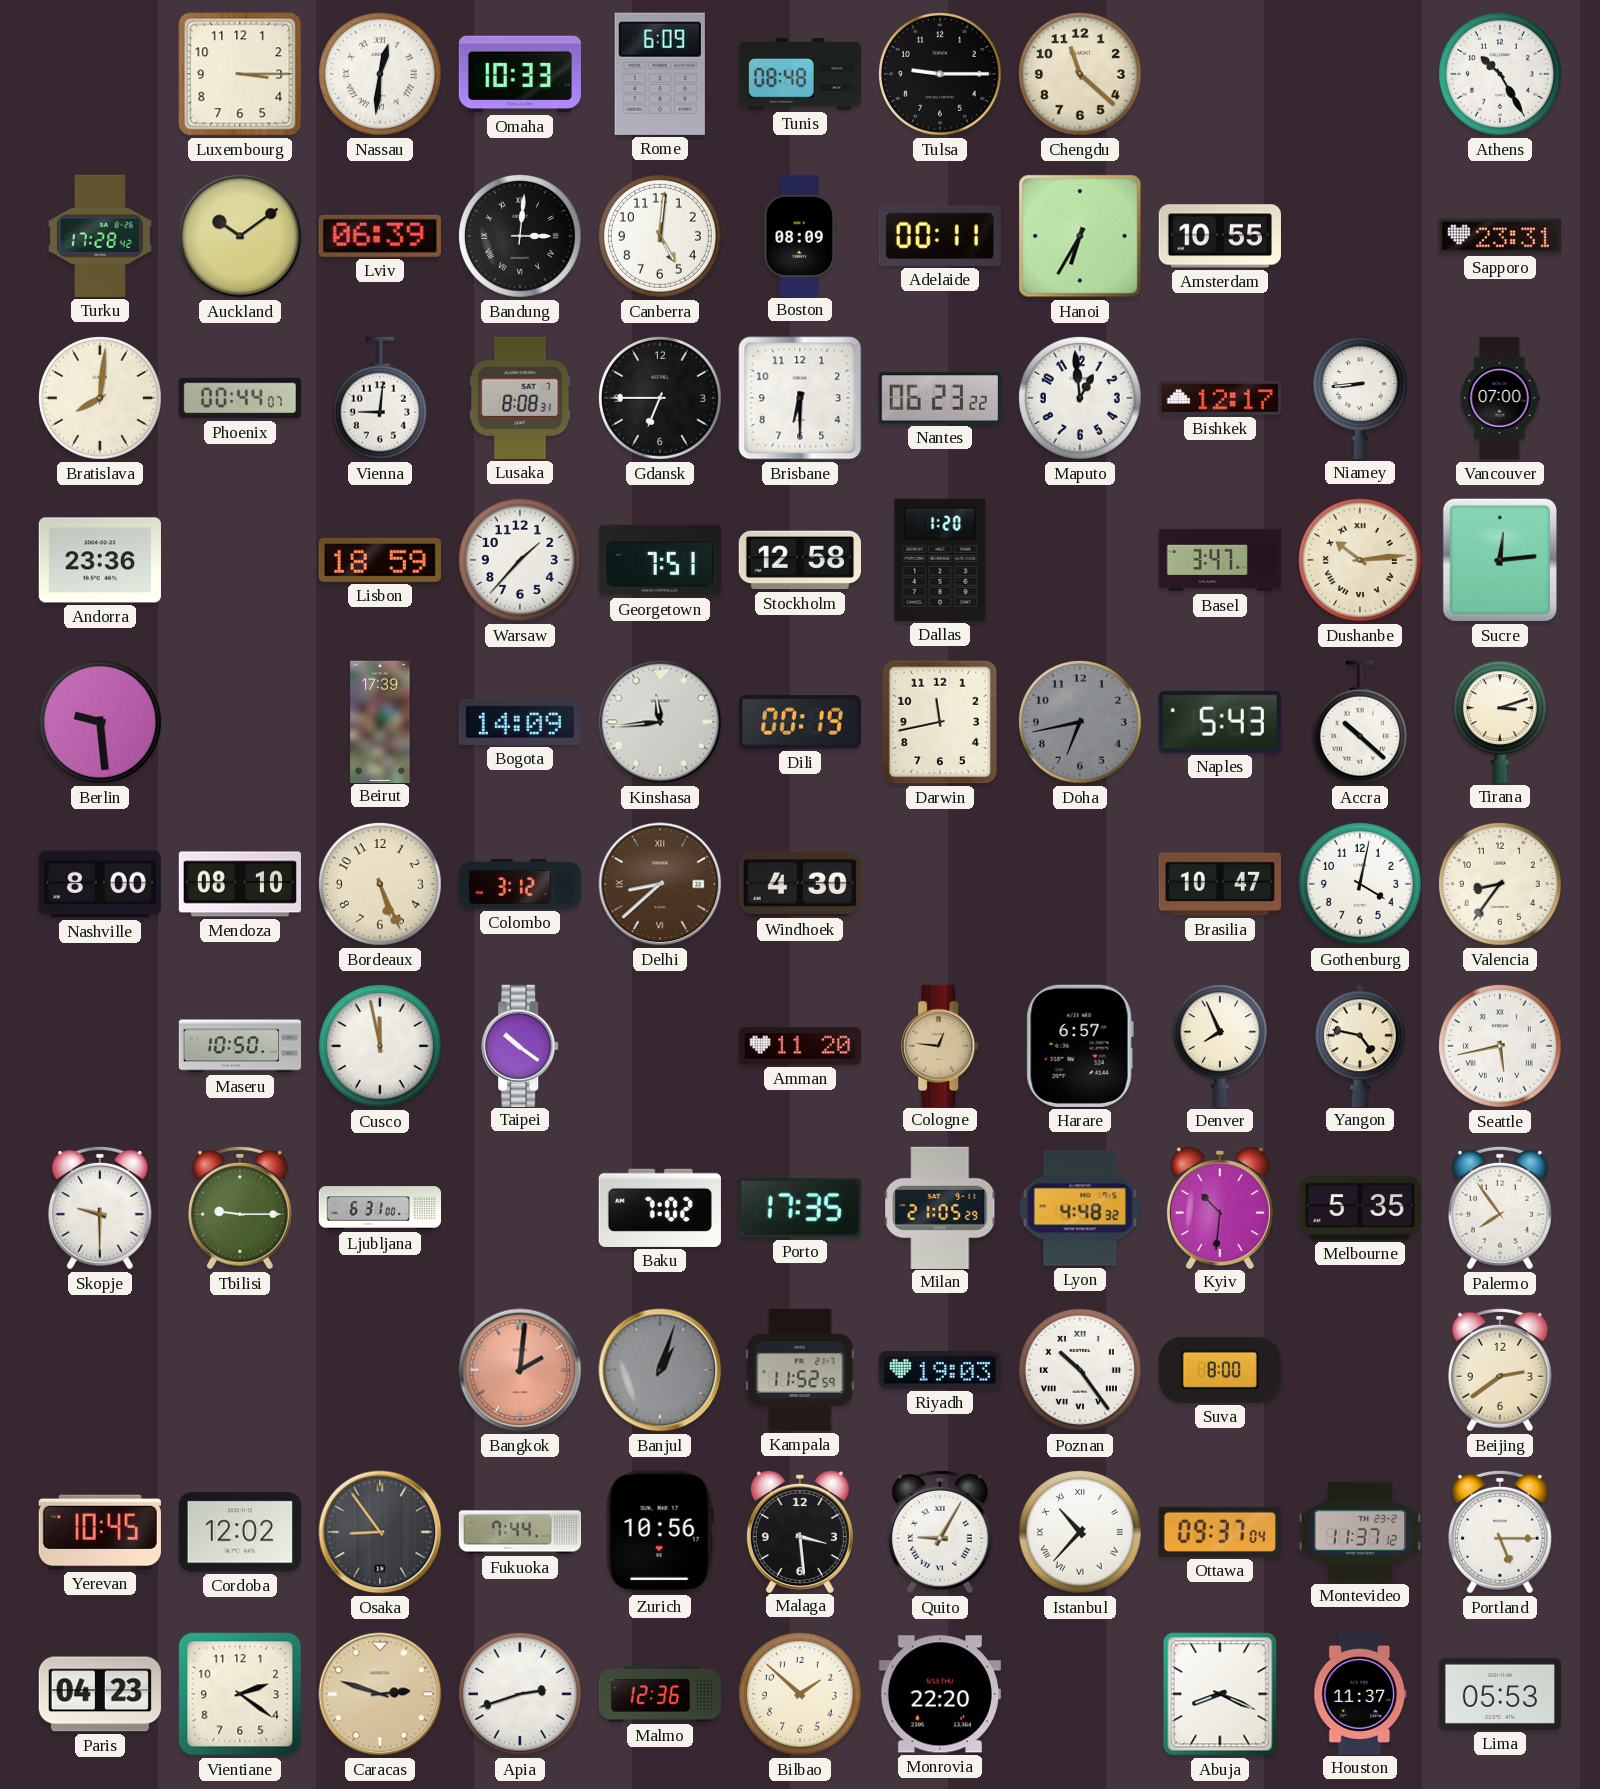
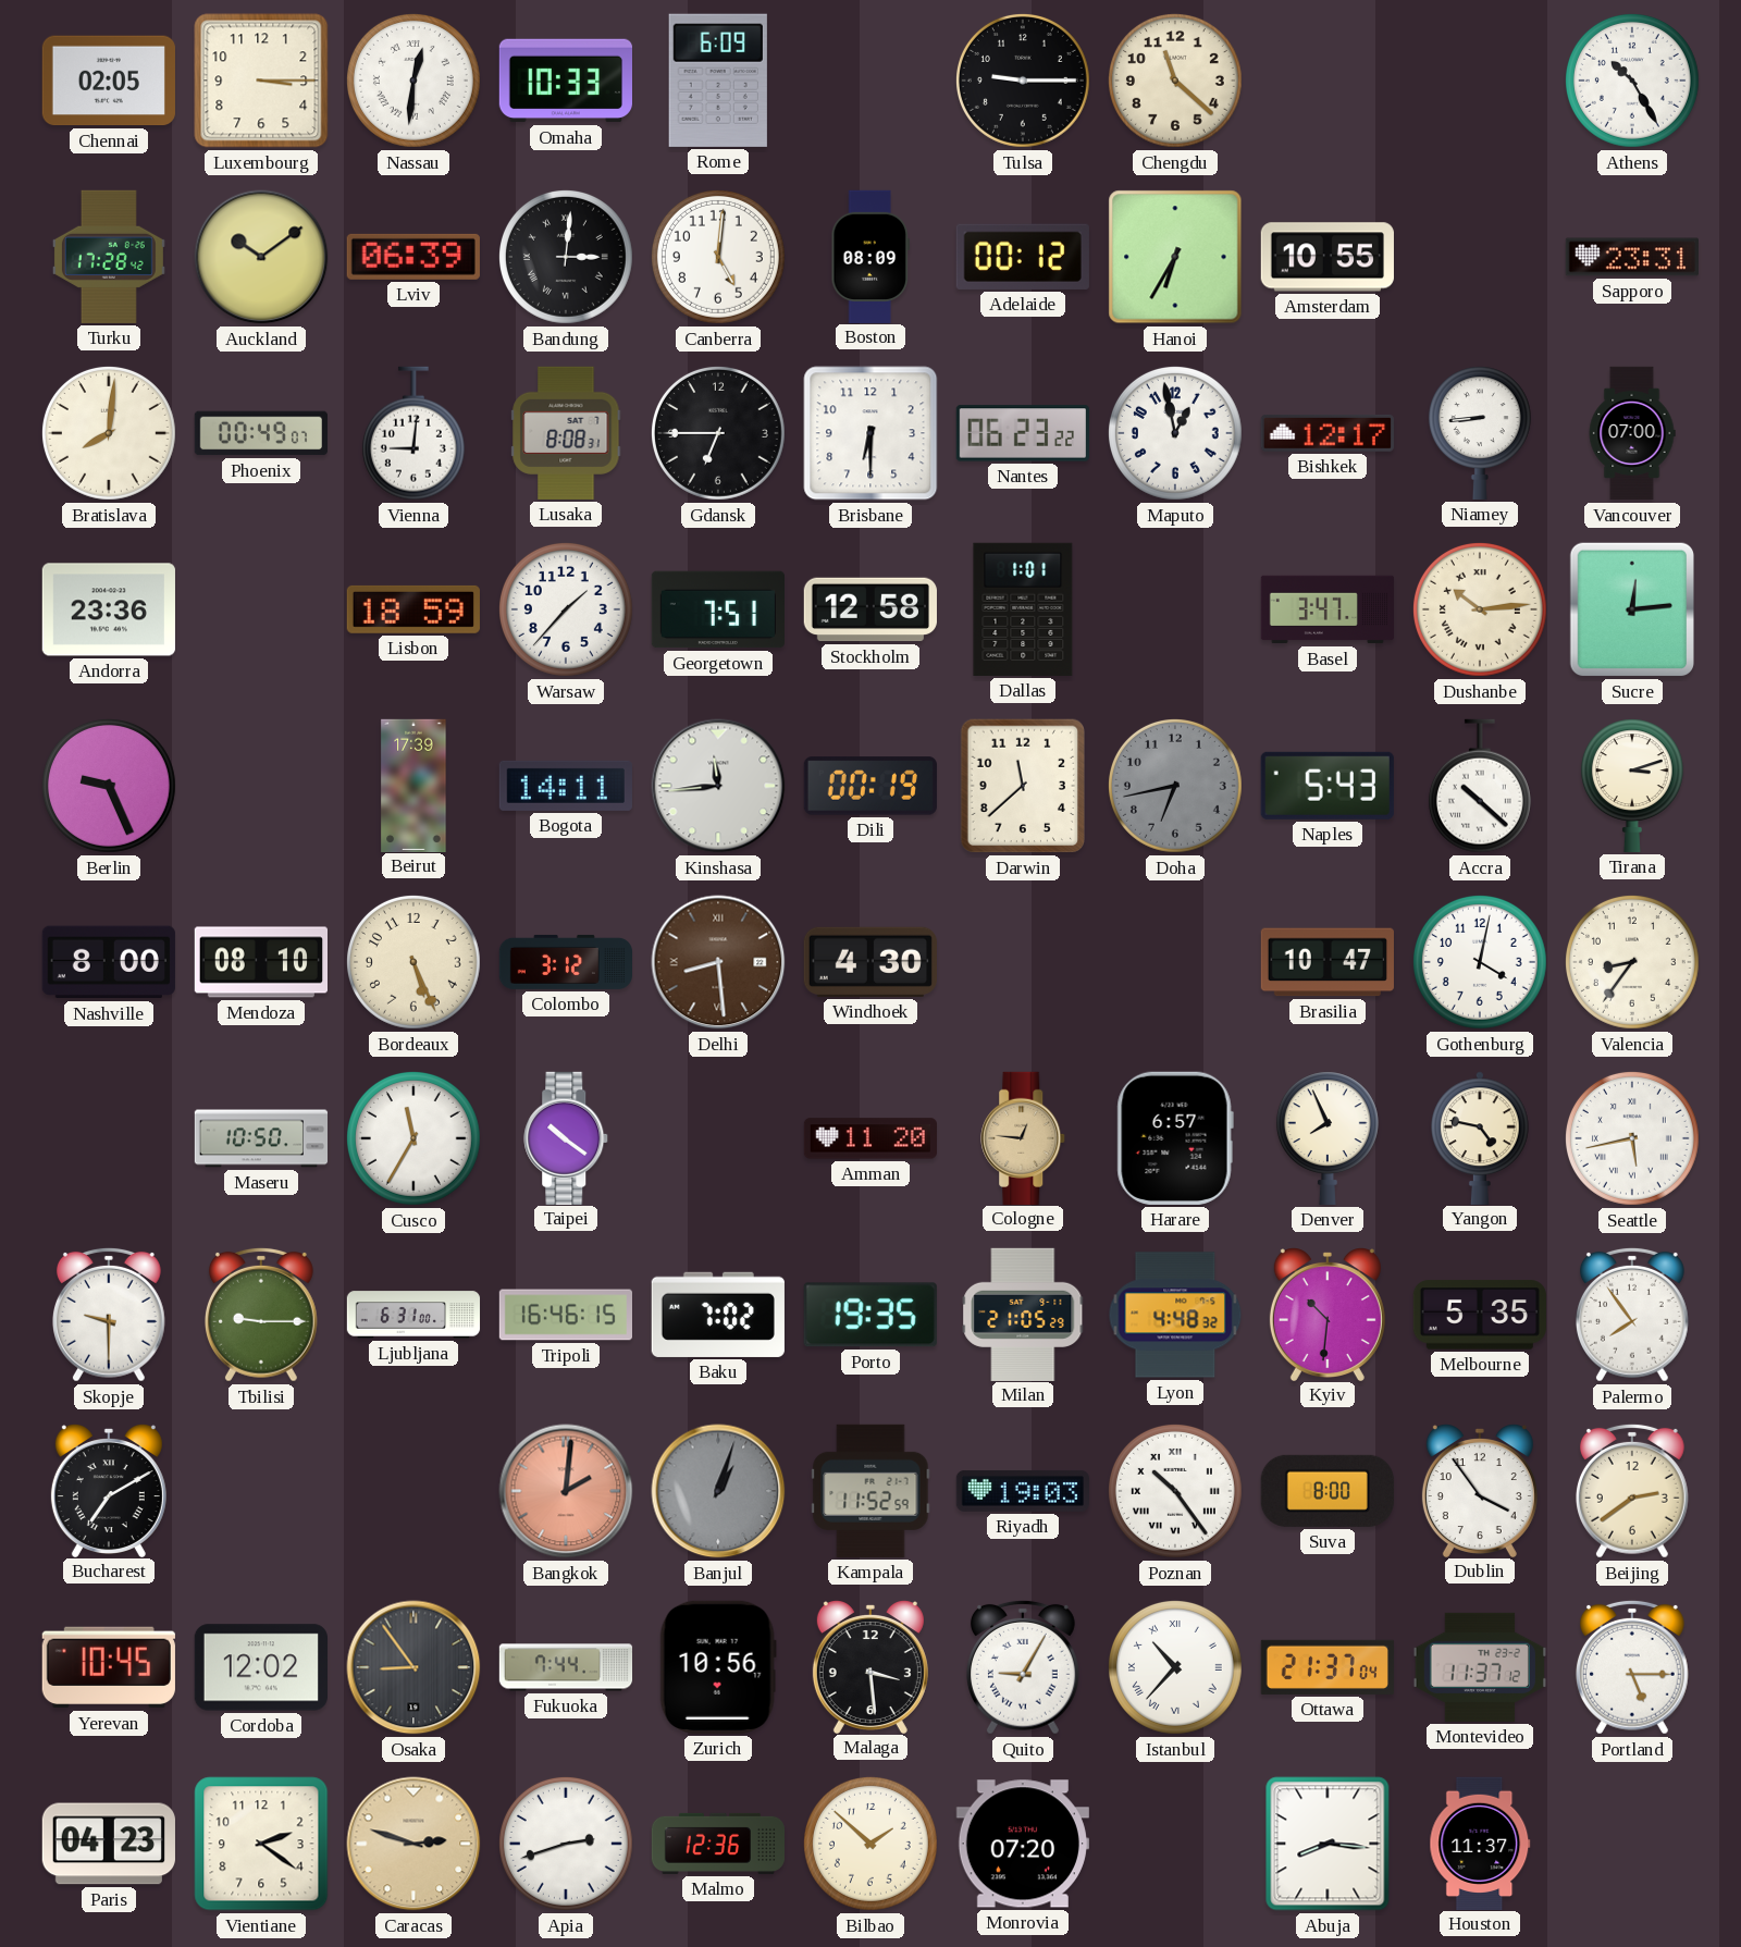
Chennai: none -> 02:05 (109, 81)
Tunis: 08:48 -> none (799, 74)
Adelaide: 00:11 -> 00:12 (1023, 257)
Phoenix: 00:44 -> 00:49 (261, 433)
Maputo: 12:59 -> 12:58 (1175, 433)
Dallas: 1:20 -> 1:01 (1023, 609)
Berlin: 9:29 -> 9:26 (109, 786)
Bogota: 14:09 -> 14:11 (566, 786)
Darwin: 11:43 -> 11:38 (1023, 786)
Delhi: 8:38 -> 8:29 (718, 962)
Cusco: 11:58 -> 11:35 (413, 1138)
Tripoli: none -> 16:46 (565, 1315)
Porto: 17:35 -> 19:35 (870, 1315)
Bucharest: none -> 7:10 (109, 1491)
Dublin: none -> 3:54 (1480, 1491)
Ottawa: 09:37 -> 21:37 (1328, 1667)
Monrovia: 22:20 -> 07:20 (1023, 1844)
Abuja: 8:19 -> 8:16 (1328, 1844)
Lima: 05:53 -> none (1500, 1694)
